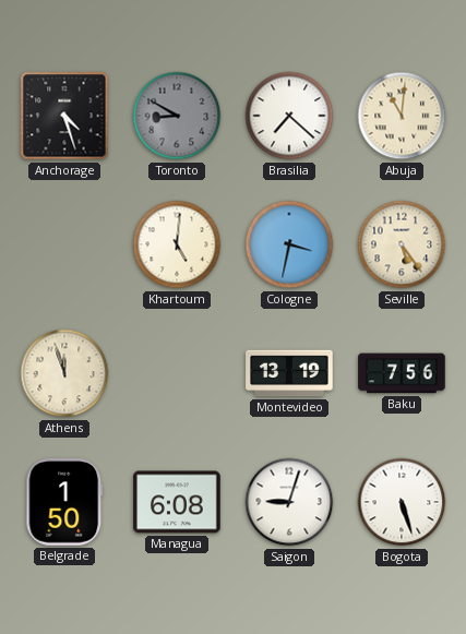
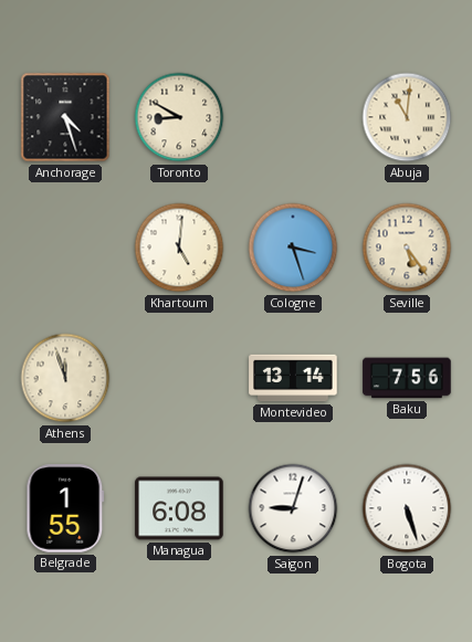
Toronto dial: grey -> cream (179, 117)
Brasilia: 7:22 -> none (289, 116)
Cologne: 3:32 -> 3:27 (293, 248)
Montevideo: 13:19 -> 13:14 (293, 378)
Belgrade: 1:50 -> 1:55 (65, 508)
